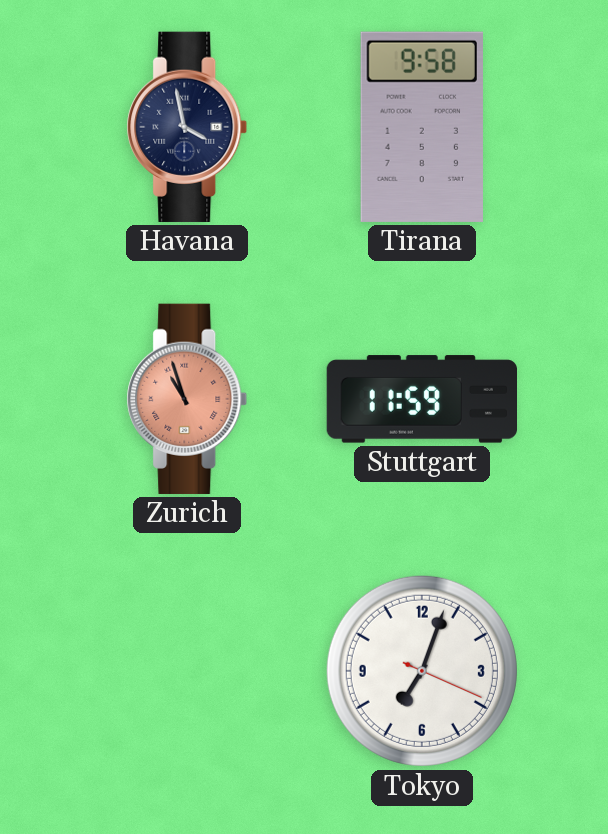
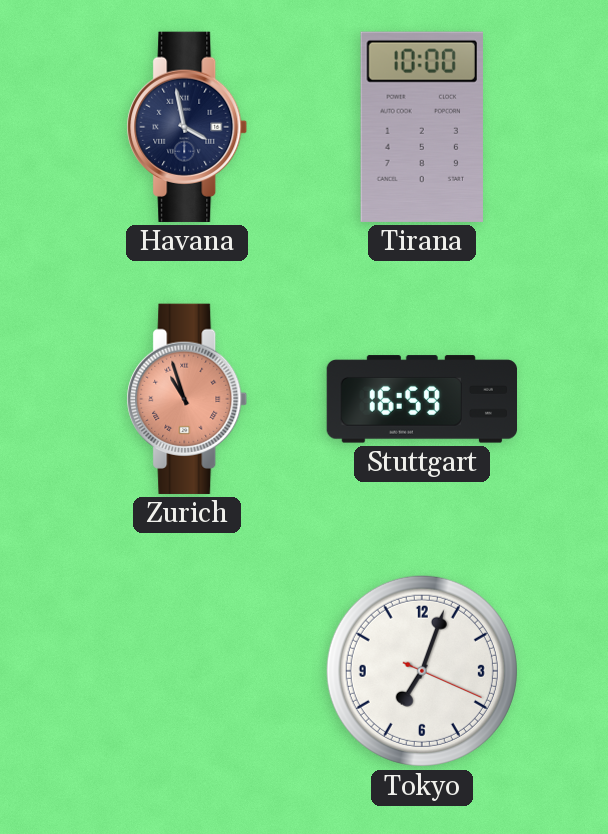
Tirana: 9:58 -> 10:00 (422, 127)
Stuttgart: 11:59 -> 16:59 (421, 399)
